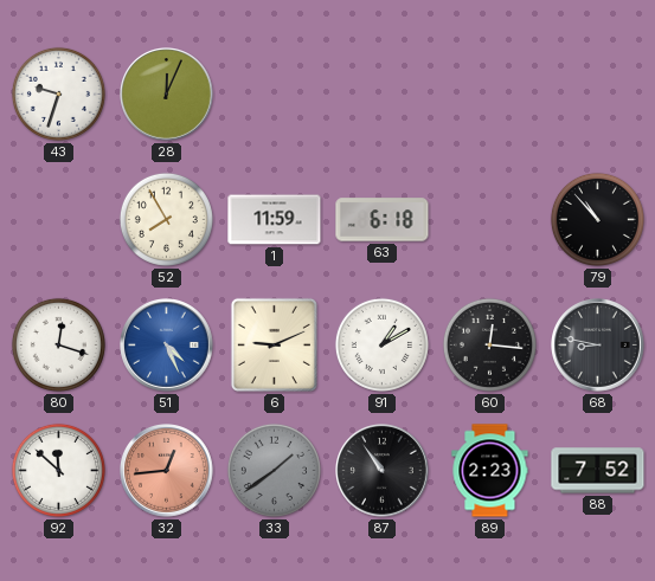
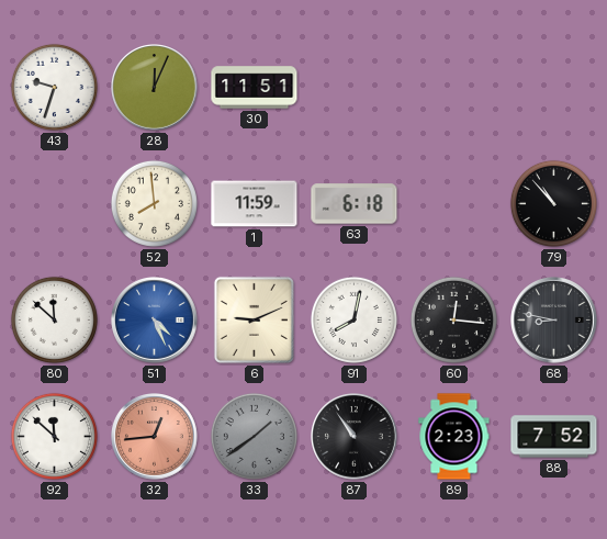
30: none -> 11:51 (255, 88)
52: 7:55 -> 7:59 (154, 203)
80: 12:18 -> 11:52 (54, 319)
91: 1:10 -> 8:02 (353, 319)
